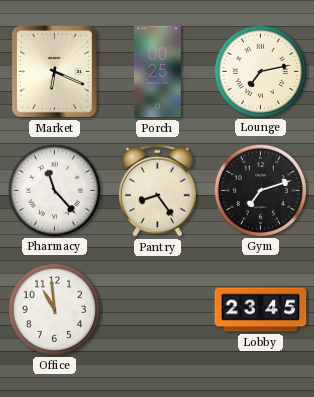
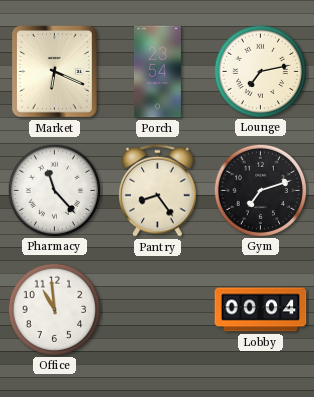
Porch: 00:25 -> 23:54 (157, 72)
Lobby: 23:45 -> 00:04 (261, 310)
